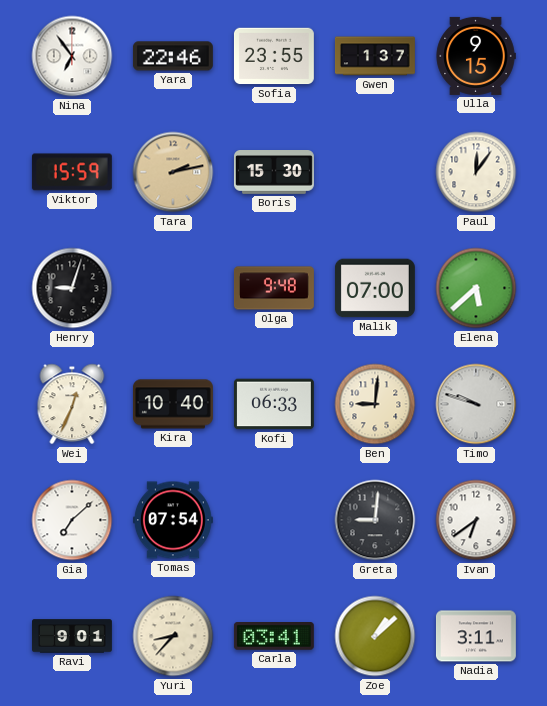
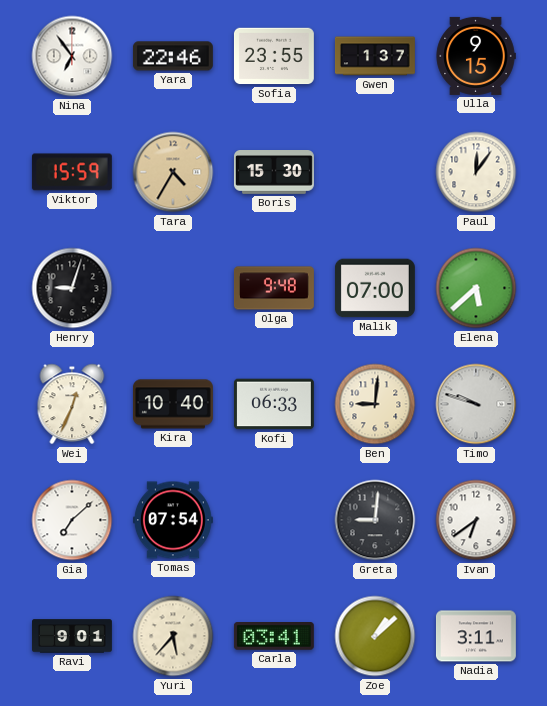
Tara: 2:13 -> 4:35 (173, 172)
Yuri: 8:37 -> 5:37 (173, 636)
